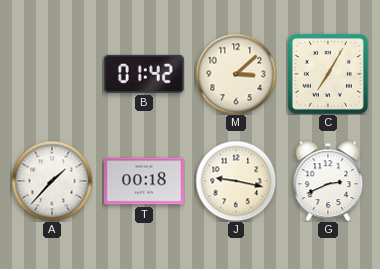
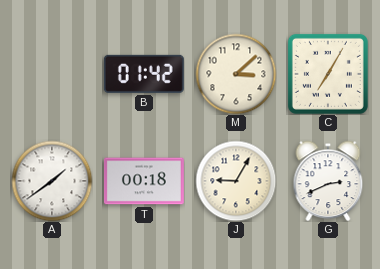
A: 1:37 -> 1:39 (52, 181)
J: 9:17 -> 9:05 (236, 181)
